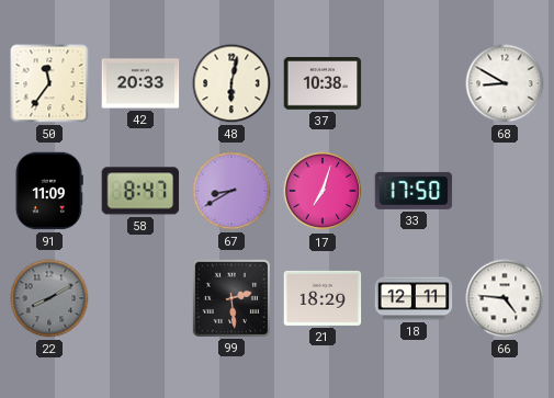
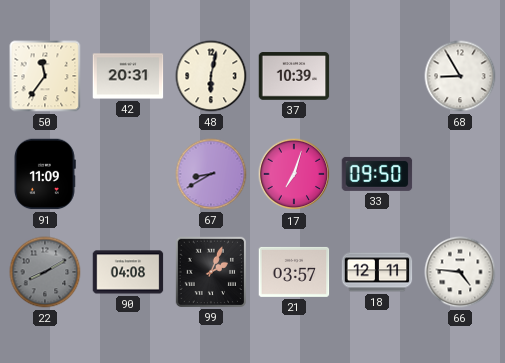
42: 20:33 -> 20:31 (128, 76)
37: 10:38 -> 10:39 (294, 76)
68: 8:50 -> 8:55 (460, 76)
58: 8:47 -> none (140, 191)
33: 17:50 -> 09:50 (377, 174)
90: none -> 04:08 (128, 272)
99: 2:29 -> 2:04 (210, 271)
21: 18:29 -> 03:57 (294, 272)
